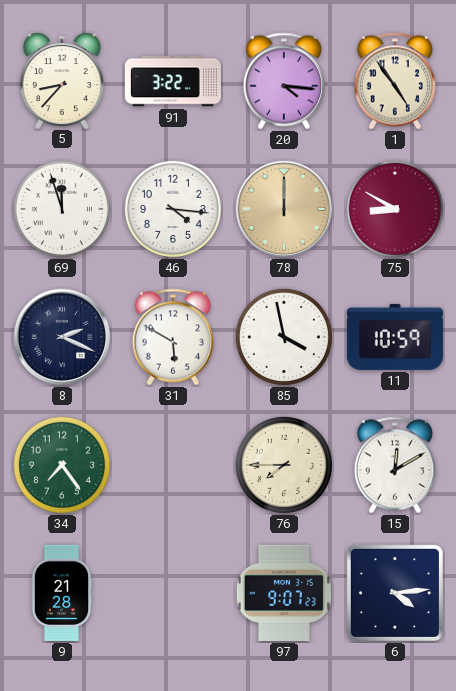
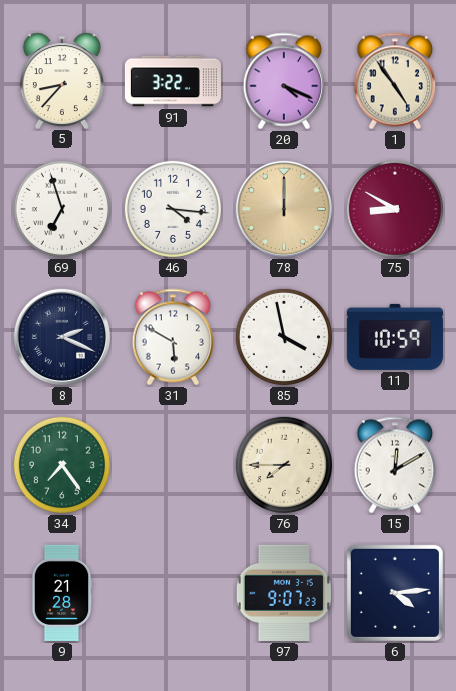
20: 4:16 -> 4:19 (284, 81)
69: 11:57 -> 6:57 (62, 209)
